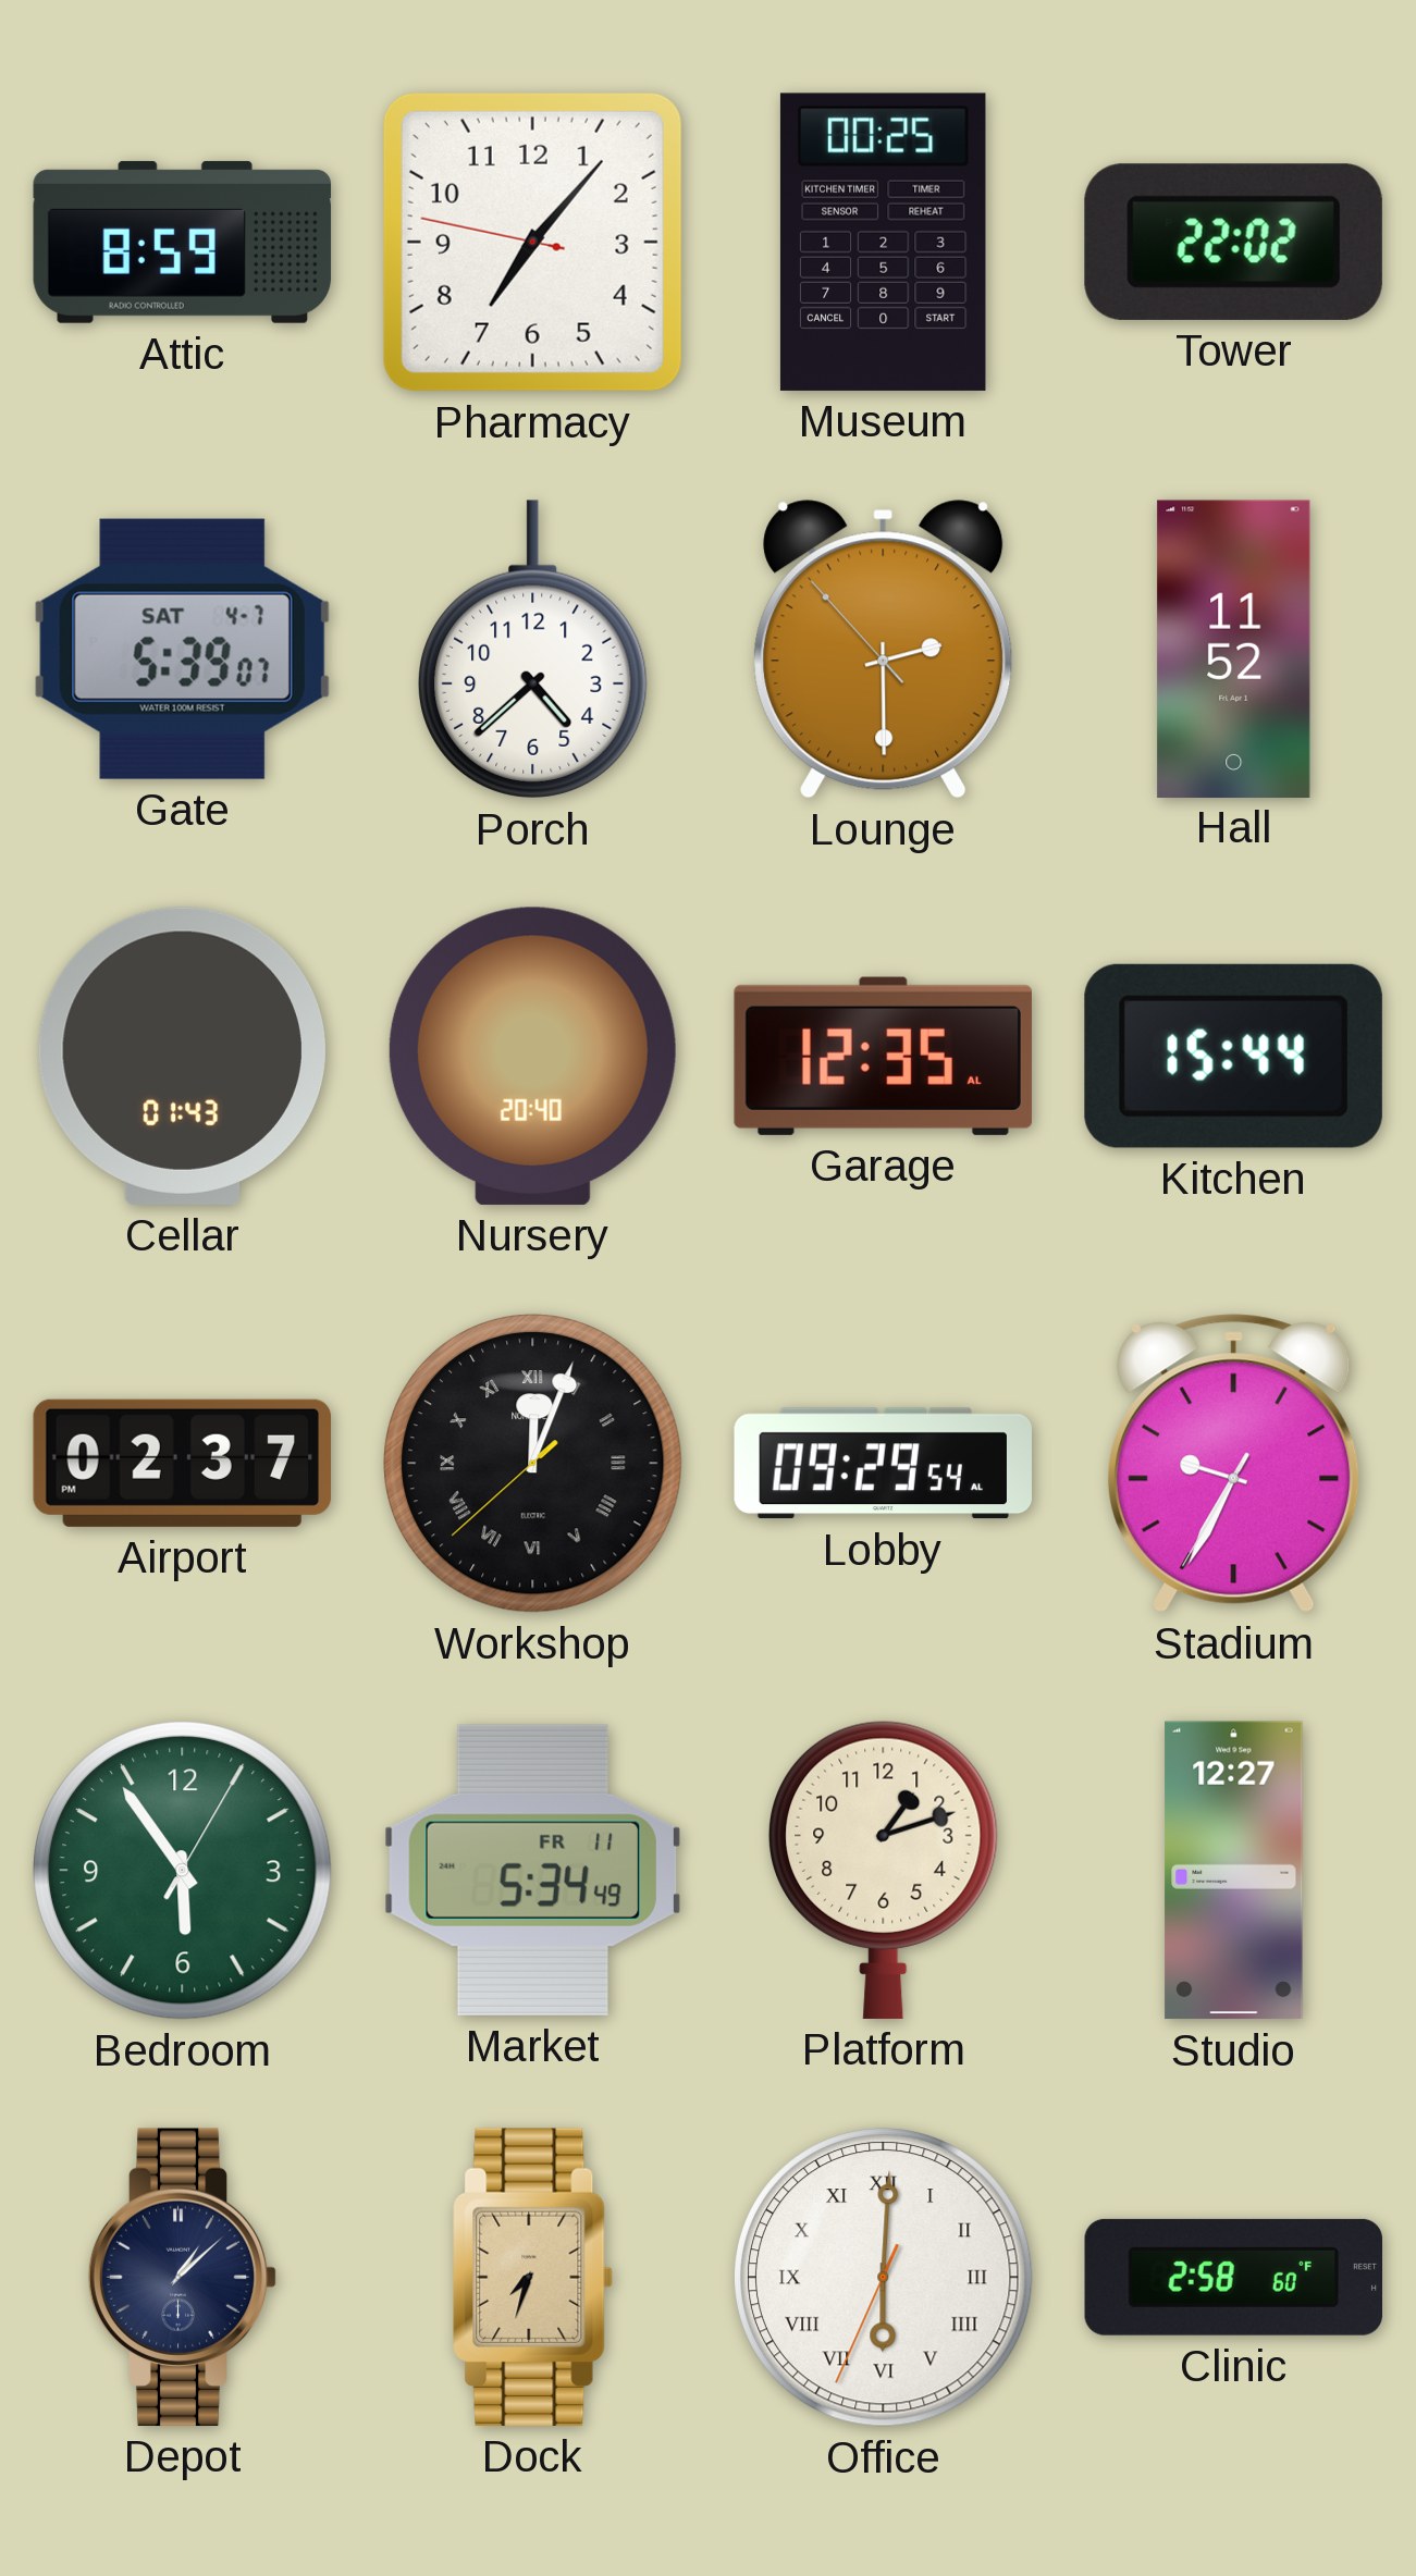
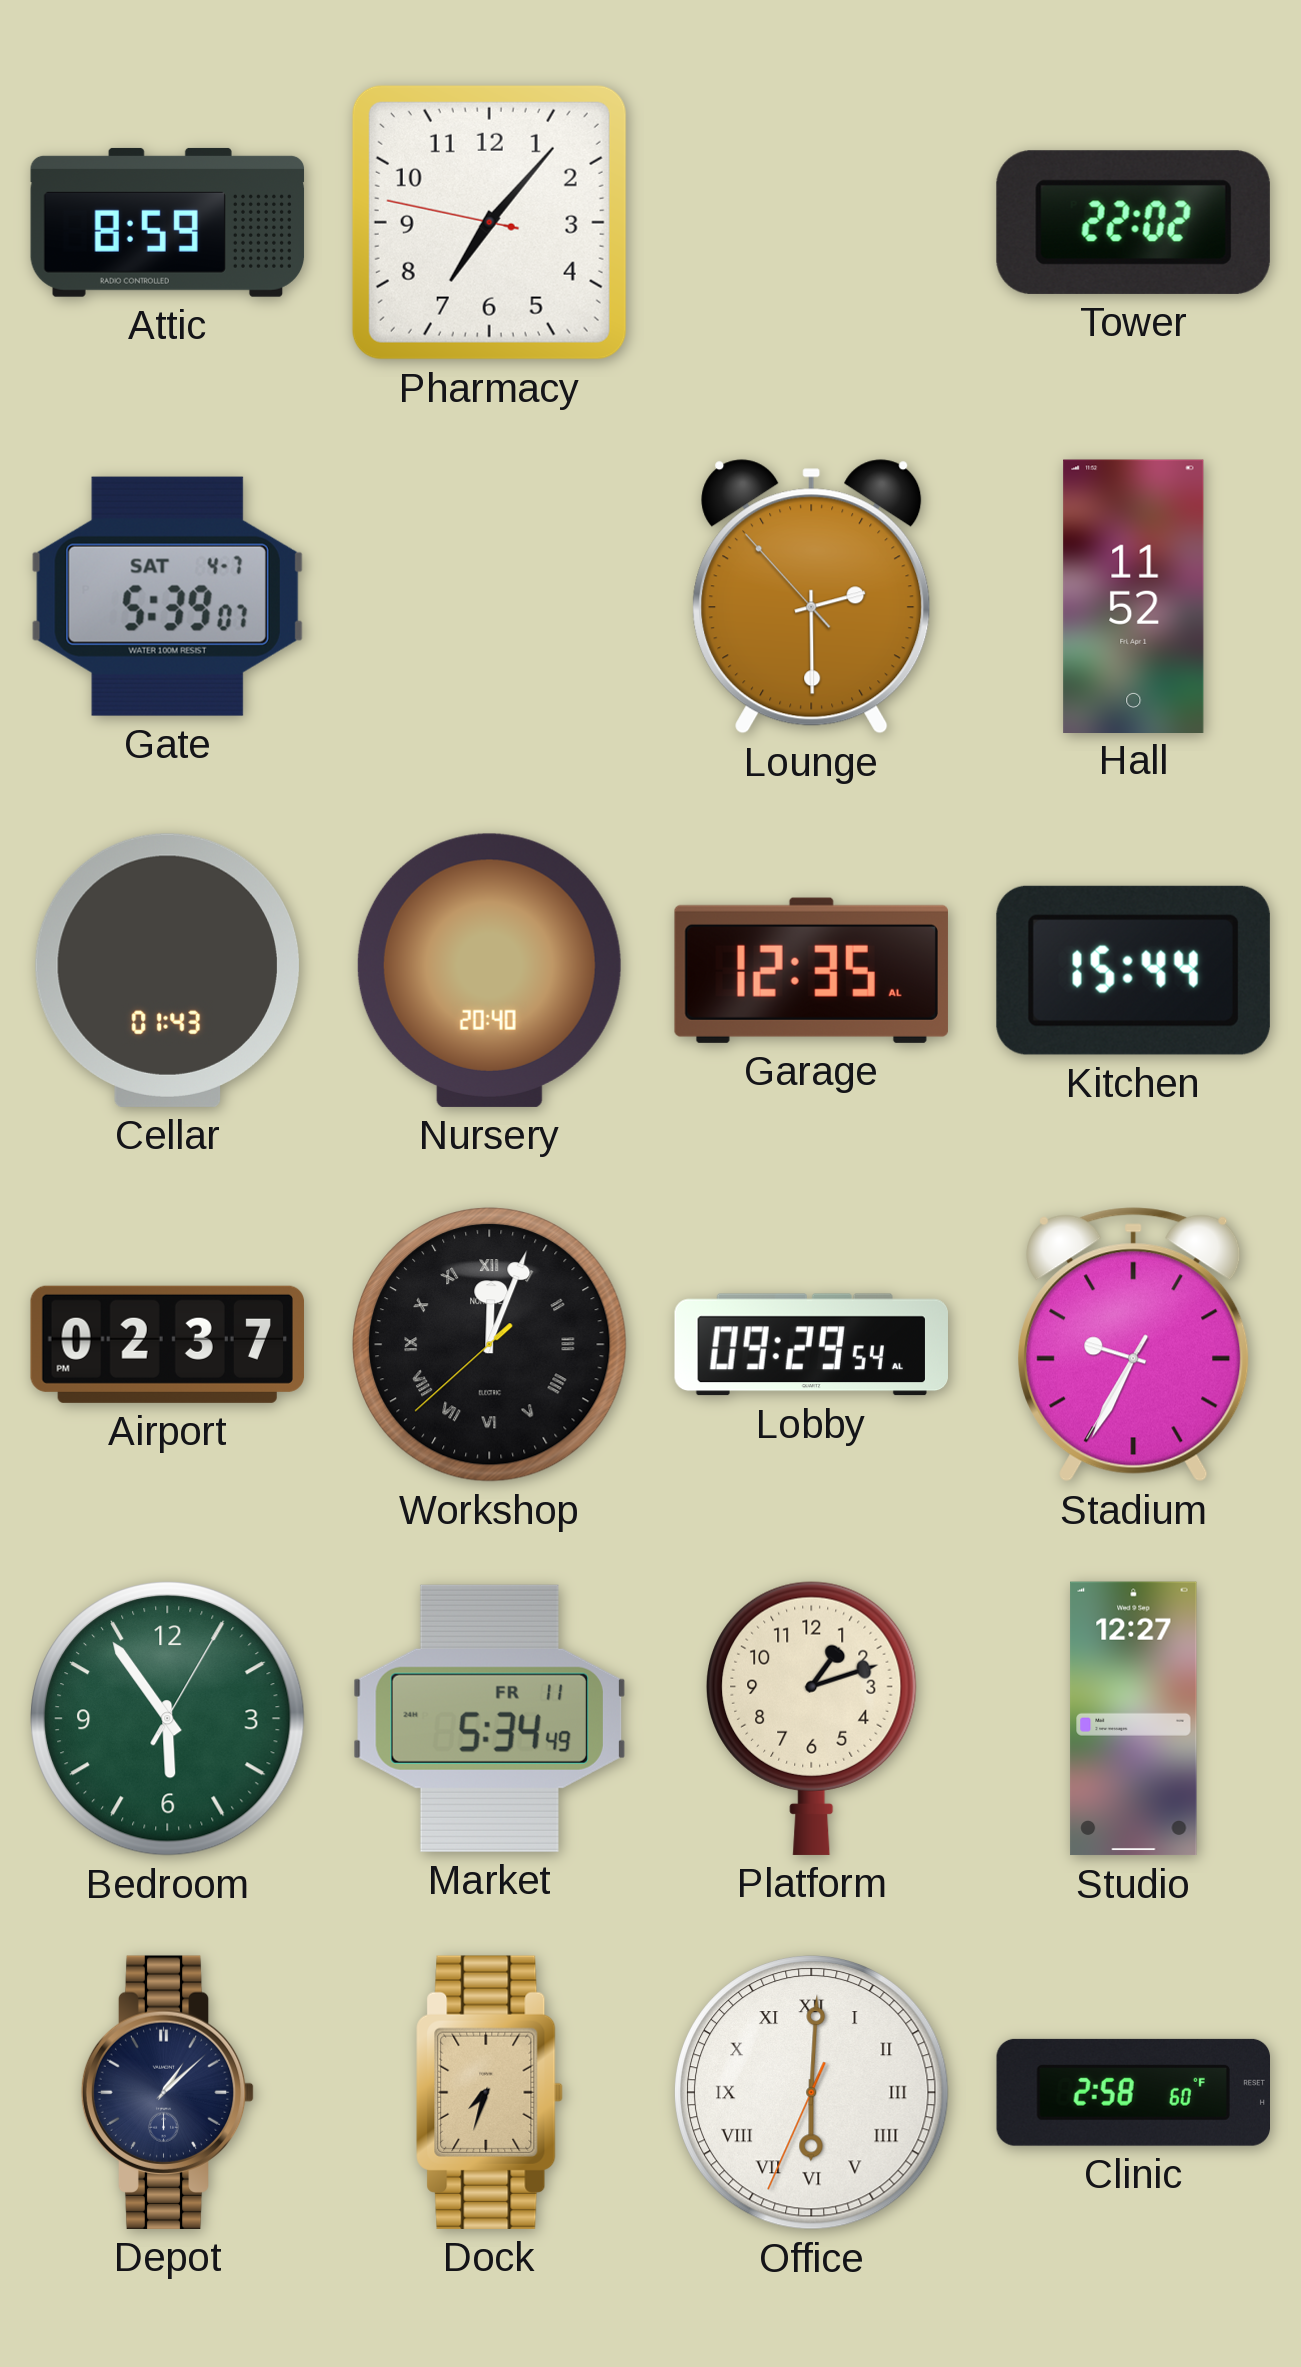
Museum: 00:25 -> none (883, 242)
Porch: 4:38 -> none (533, 650)
